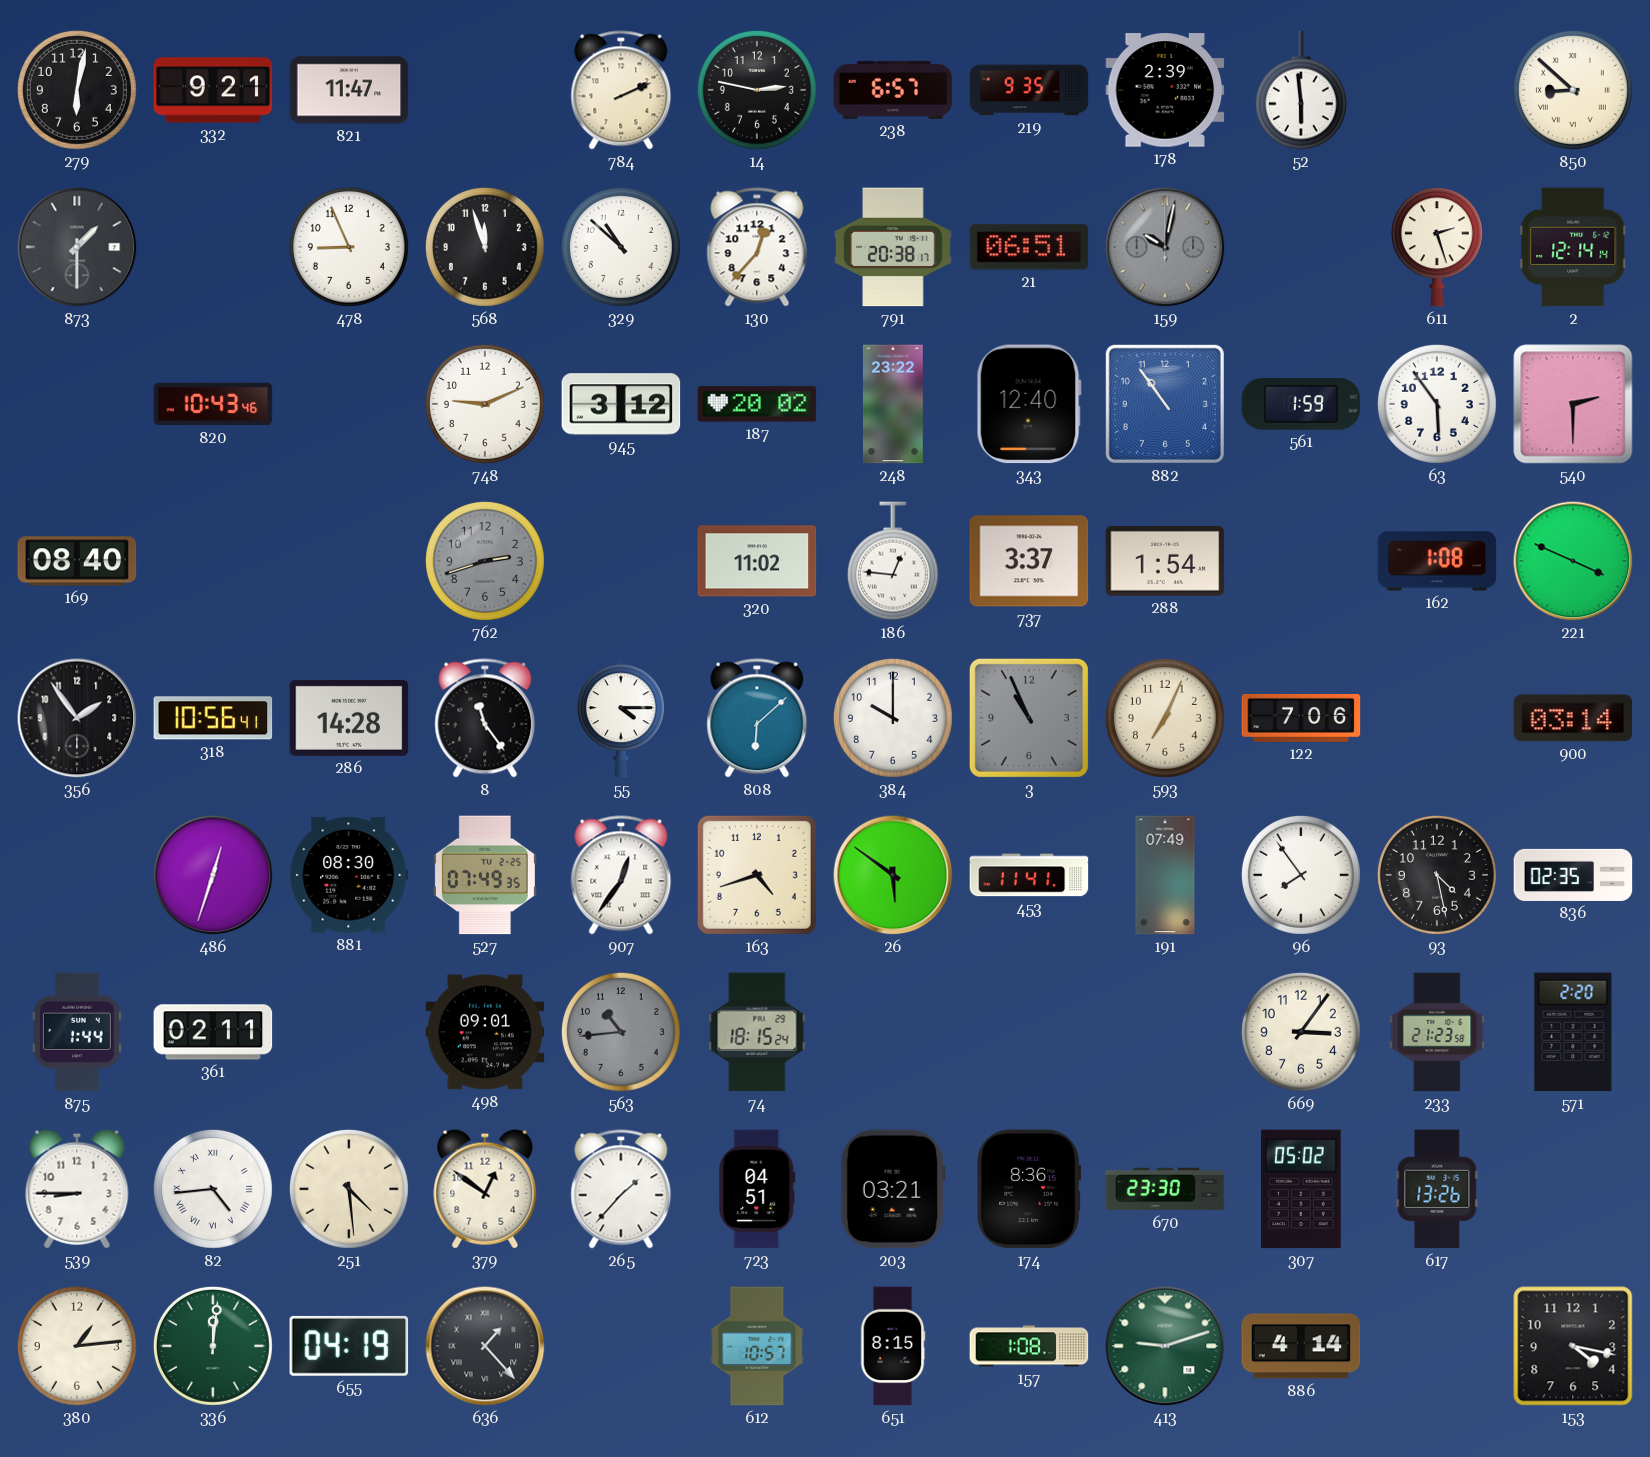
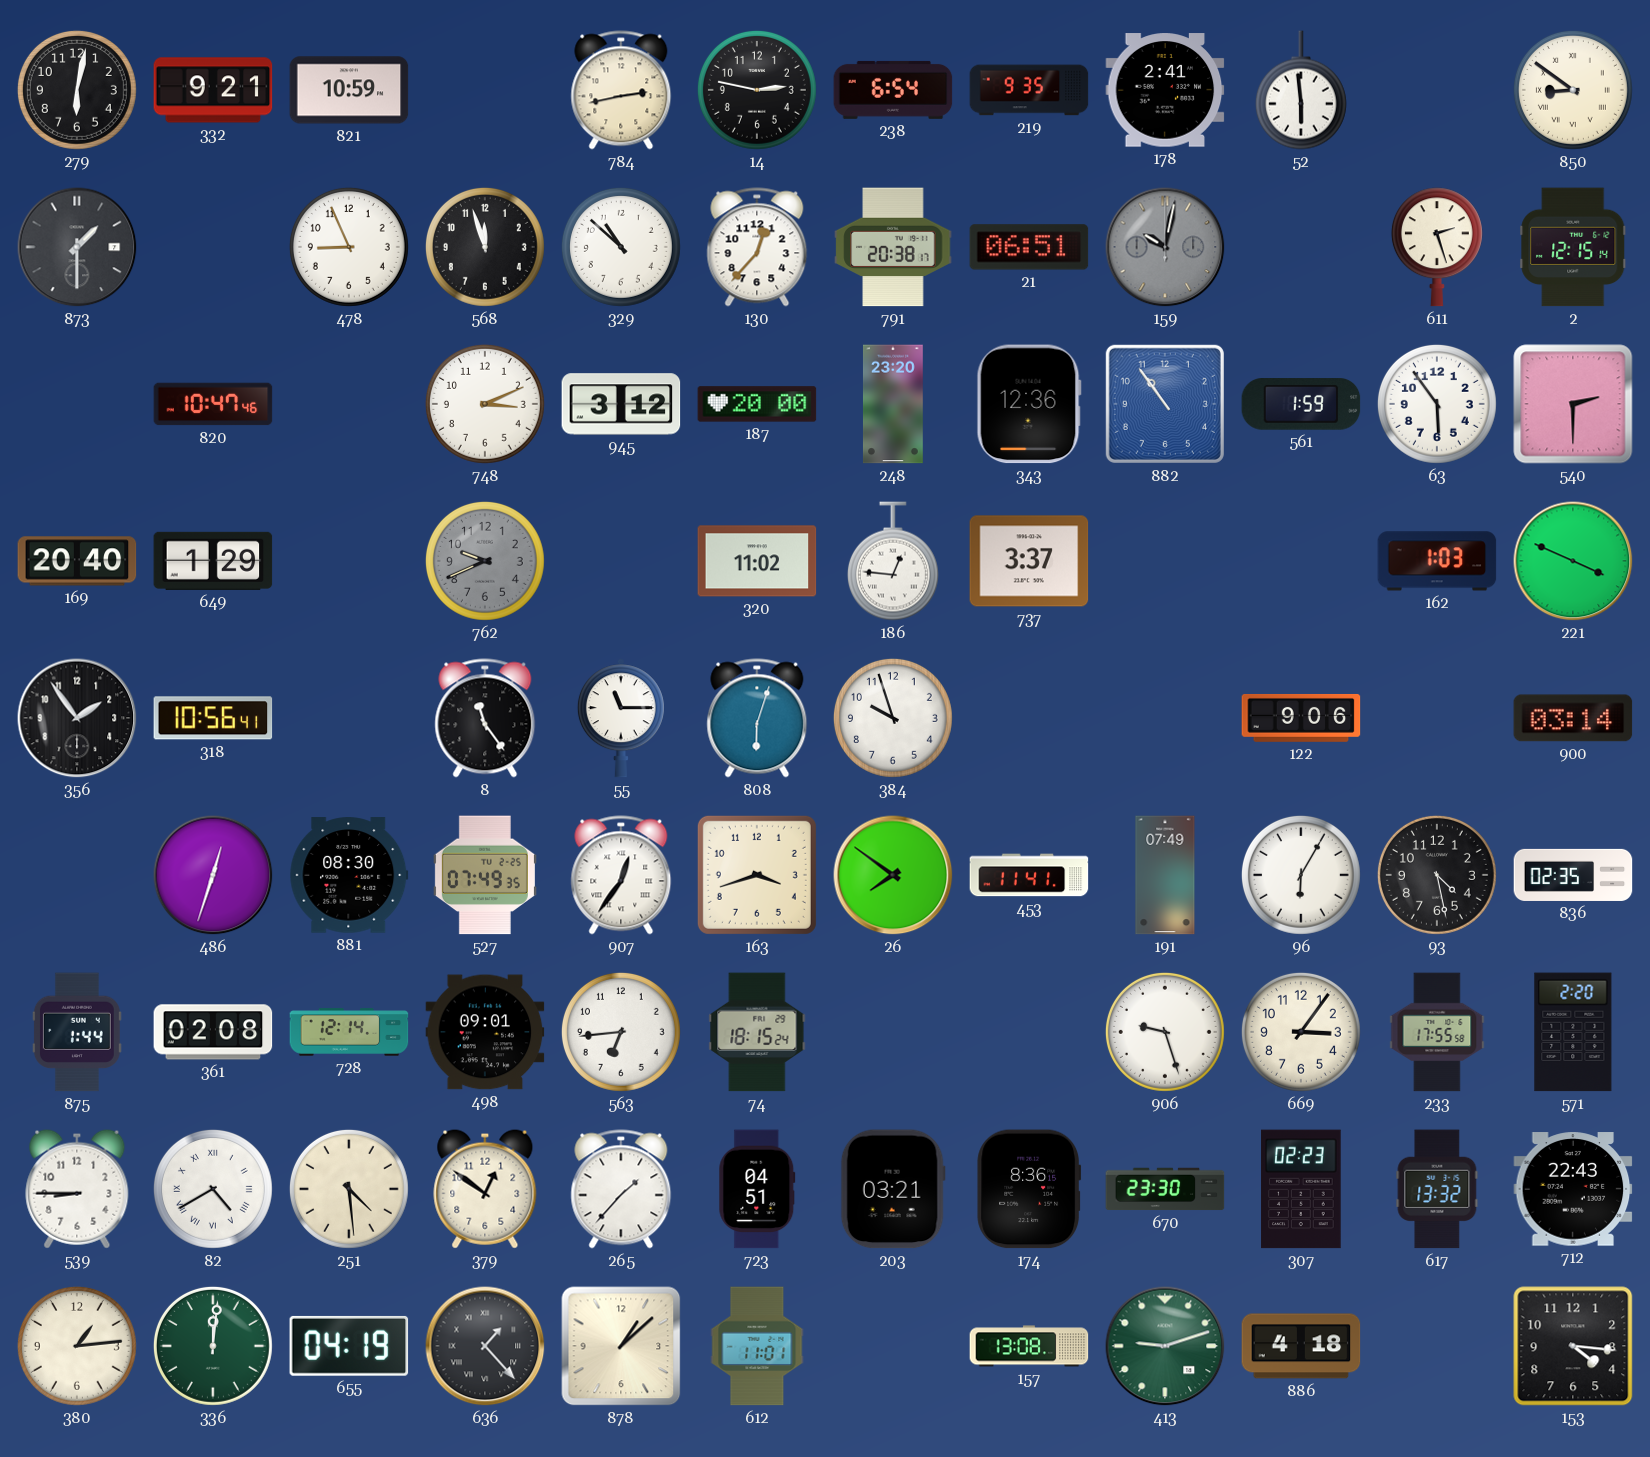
821: 11:47 -> 10:59 (349, 90)
784: 2:11 -> 2:43 (621, 90)
238: 6:57 -> 6:54 (893, 90)
178: 2:39 -> 2:41 (1165, 90)
850: 8:52 -> 8:51 (1573, 90)
2: 12:14 -> 12:15 (1573, 247)
820: 10:43 -> 10:47 (213, 404)
748: 9:11 -> 3:11 (485, 404)
187: 20:02 -> 20:00 (757, 404)
248: 23:22 -> 23:20 (893, 404)
343: 12:40 -> 12:36 (1029, 404)
169: 08:40 -> 20:40 (77, 561)
649: none -> 1:29 (213, 561)
762: 2:42 -> 9:41 (485, 561)
288: 1:54 -> none (1165, 562)
162: 1:08 -> 1:03 (1437, 561)
286: 14:28 -> none (349, 718)
55: 4:15 -> 11:15 (621, 718)
808: 6:08 -> 6:03 (757, 718)
384: 10:00 -> 9:57 (893, 718)
3: 10:56 -> none (1029, 718)
593: 7:04 -> none (1165, 718)
122: 7:06 -> 9:06 (1301, 718)
163: 4:42 -> 3:42 (757, 875)
26: 5:51 -> 7:51 (893, 875)
96: 7:54 -> 6:05 (1301, 875)
361: 02:11 -> 02:08 (213, 1032)
728: none -> 12:14 (349, 1032)
563: 10:44 -> 6:44 (621, 1032)
563 dial: grey -> white (621, 1032)
906: none -> 9:27 (1165, 1032)
233: 21:23 -> 17:55 (1437, 1032)
82: 4:44 -> 4:40 (213, 1189)
307: 05:02 -> 02:23 (1301, 1189)
617: 13:26 -> 13:32 (1437, 1189)
712: none -> 22:43 (1573, 1189)
878: none -> 1:08 (621, 1346)
612: 10:57 -> 11:01 (757, 1346)
651: 8:15 -> none (893, 1346)
157: 1:08 -> 13:08 (1029, 1346)
886: 4:14 -> 4:18 (1301, 1346)
153: 4:17 -> 4:16 (1573, 1346)
